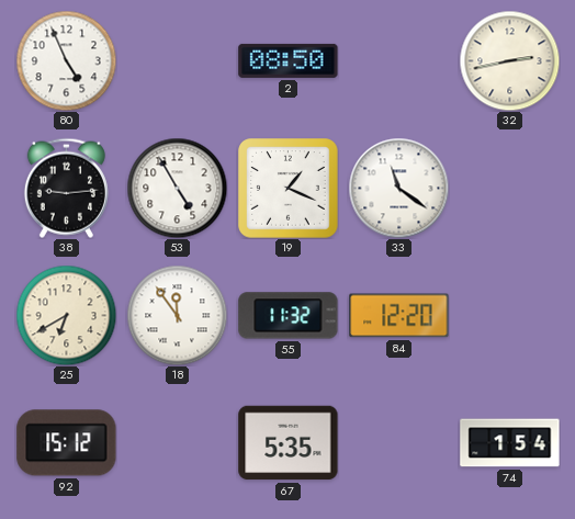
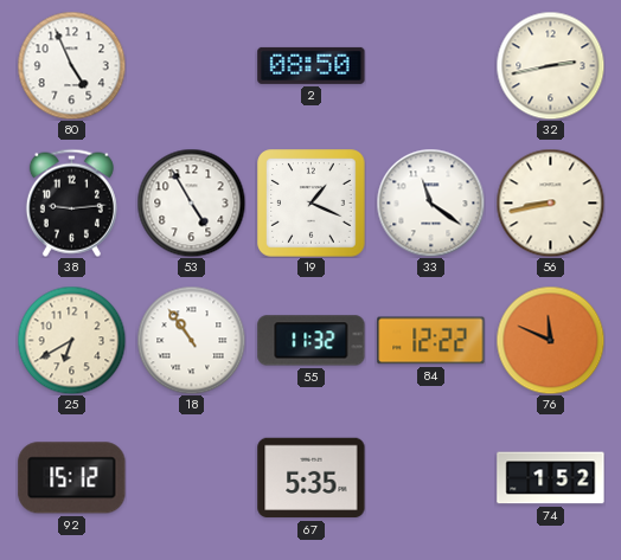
56: none -> 8:43 (550, 202)
18: 11:54 -> 10:54 (191, 340)
84: 12:20 -> 12:22 (431, 341)
76: none -> 11:49 (550, 340)
74: 1:54 -> 1:52 (551, 478)
